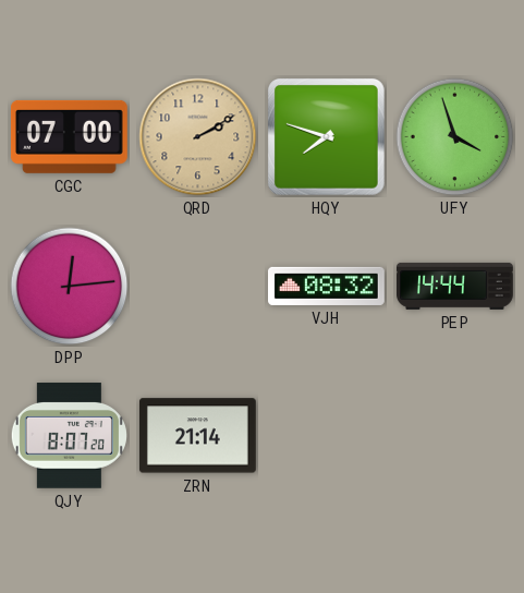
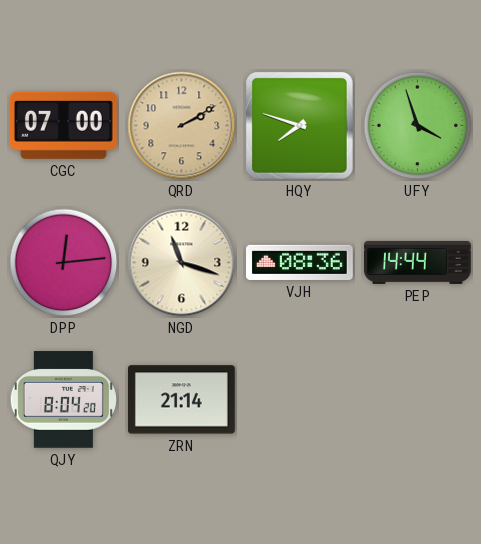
NGD: none -> 11:18 (182, 263)
VJH: 08:32 -> 08:36 (300, 262)
QJY: 8:07 -> 8:04 (63, 400)
